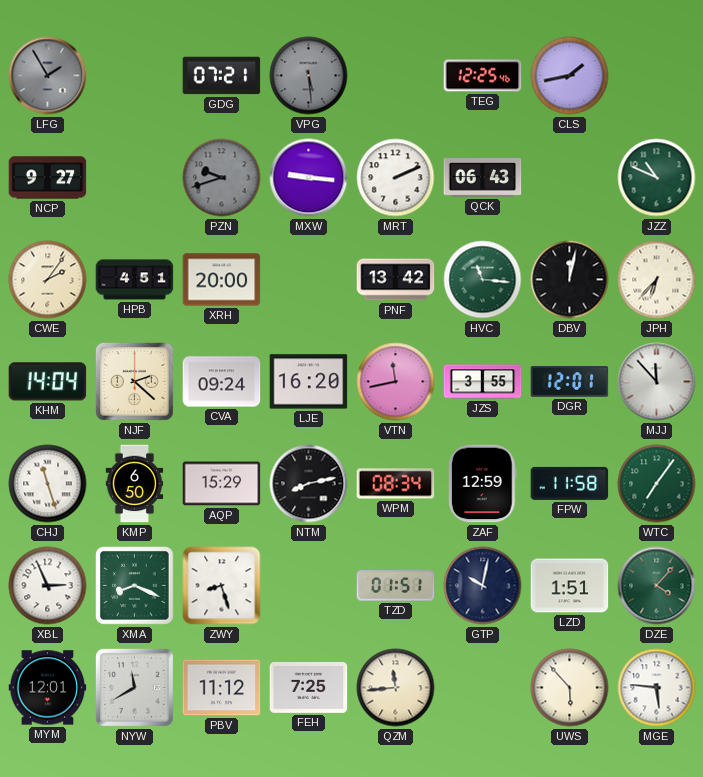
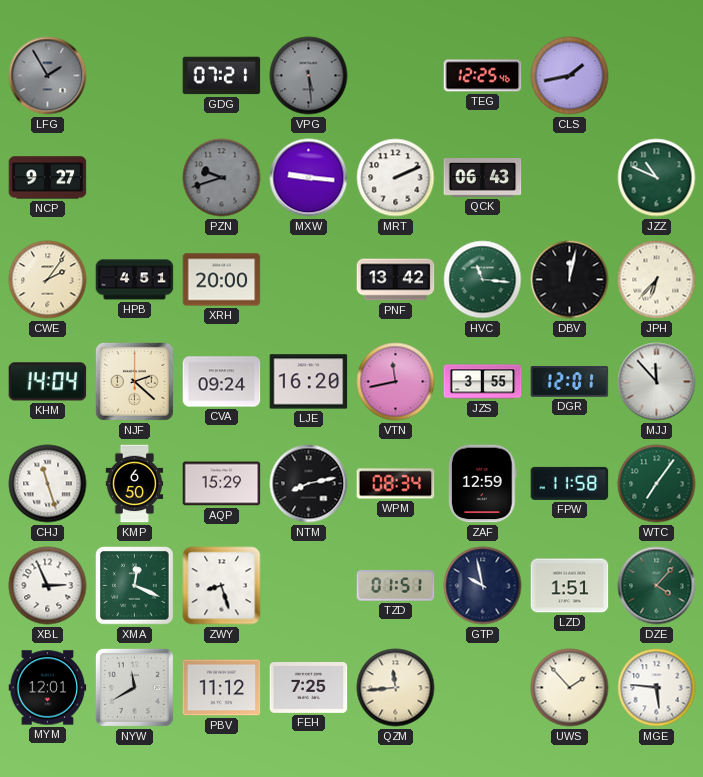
XMA: 8:19 -> 12:19 (135, 586)
GTP: 10:02 -> 9:58 (483, 586)
UWS: 5:53 -> 1:53 (570, 688)
